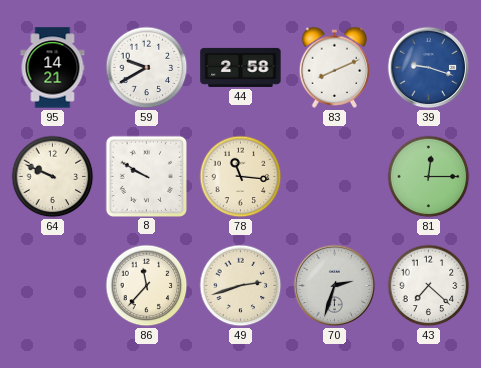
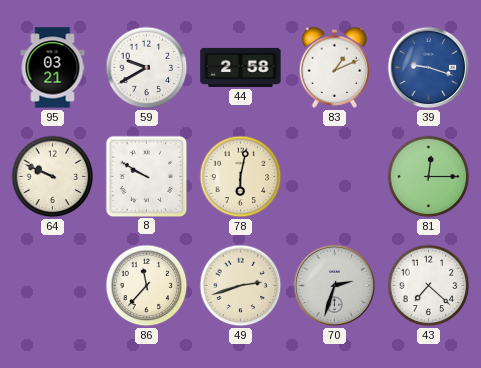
95: 14:21 -> 03:21 (53, 68)
83: 8:11 -> 1:11 (335, 67)
78: 11:16 -> 6:02 (241, 177)
